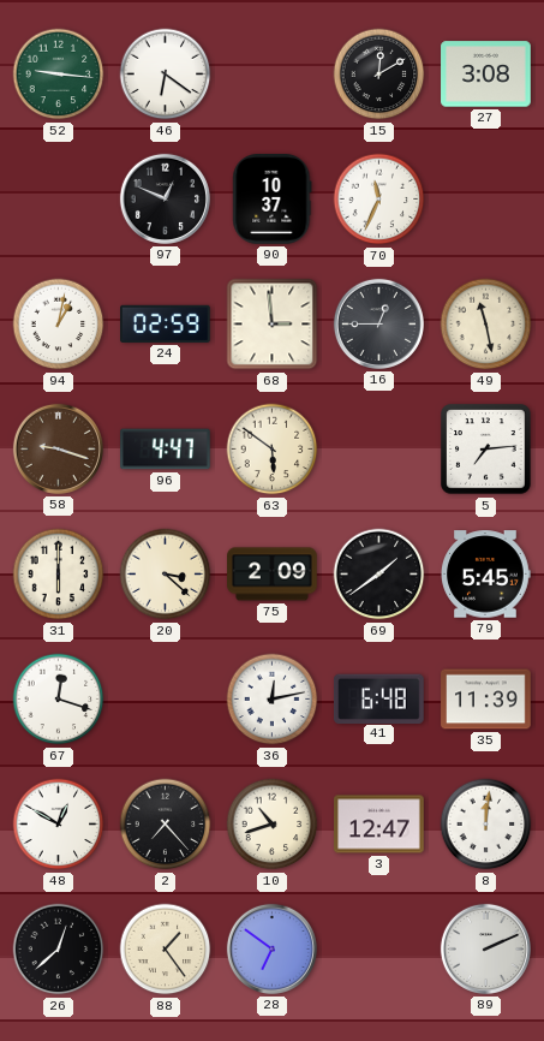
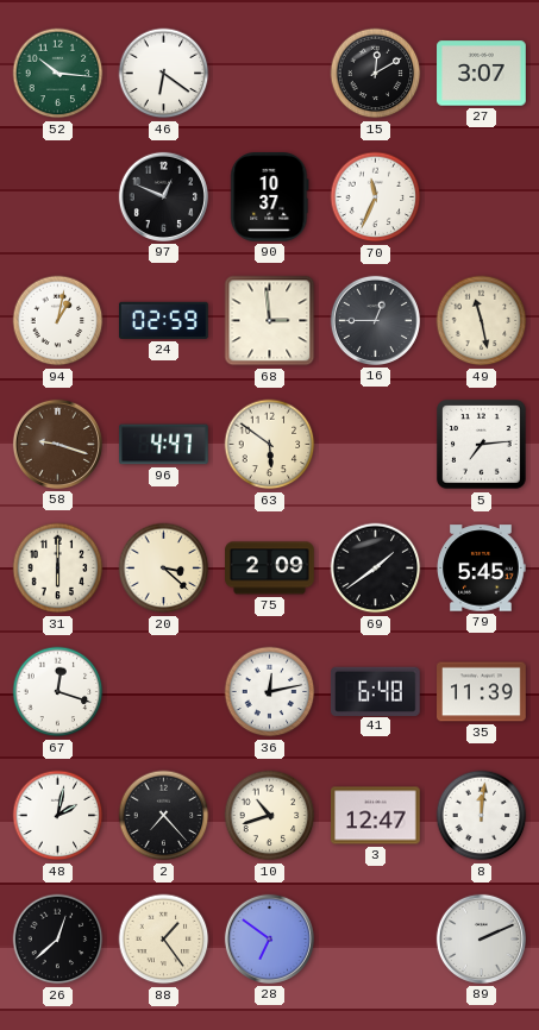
52: 9:16 -> 10:16 (58, 74)
27: 3:08 -> 3:07 (482, 74)
48: 12:50 -> 2:02 (58, 816)
